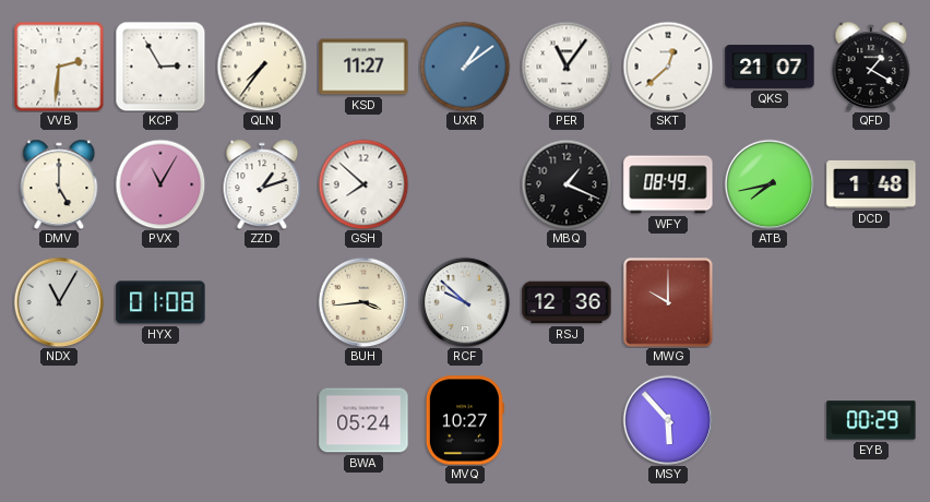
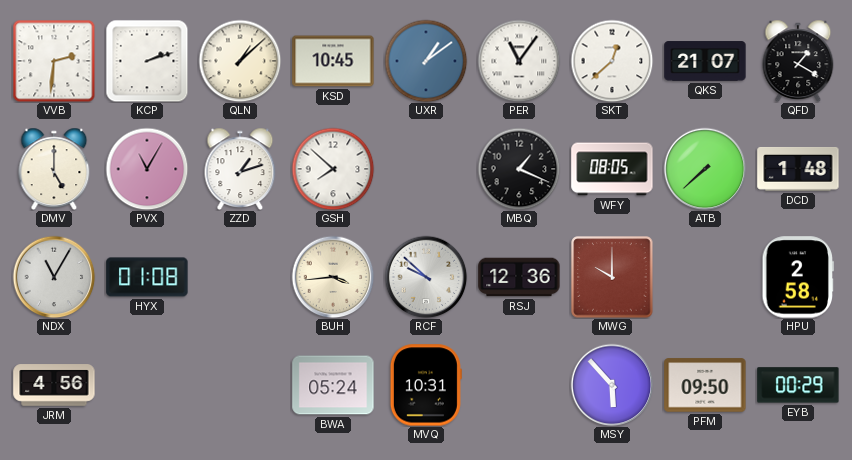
KCP: 2:55 -> 2:12 (147, 61)
QLN: 7:36 -> 1:08 (240, 61)
KSD: 11:27 -> 10:45 (333, 61)
WFY: 08:49 -> 08:05 (612, 169)
ATB: 7:43 -> 7:38 (705, 169)
HPU: none -> 2:58 (798, 277)
JRM: none -> 4:56 (54, 385)
MVQ: 10:27 -> 10:31 (426, 385)
PFM: none -> 09:50 (705, 385)
